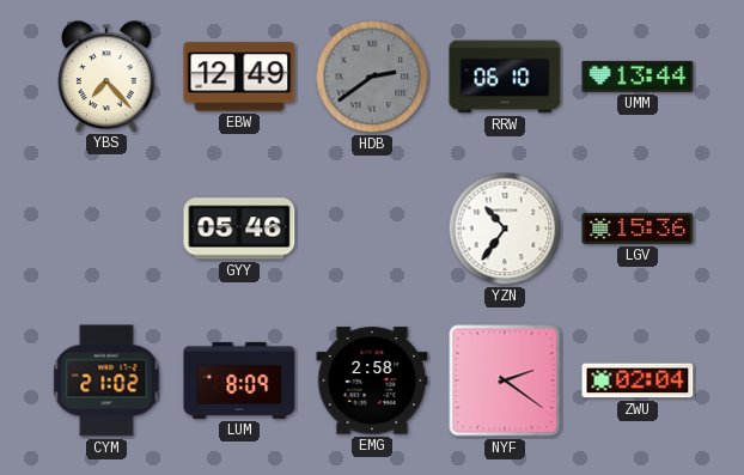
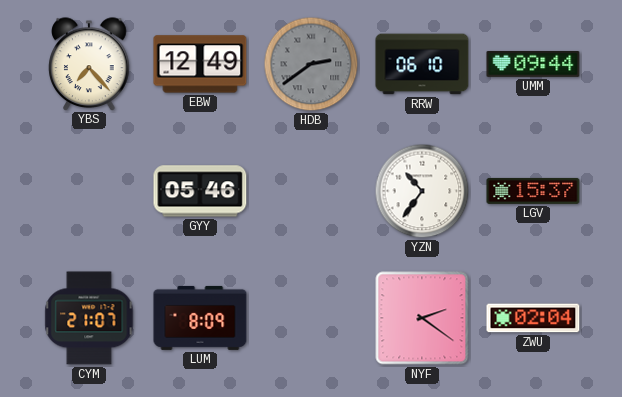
UMM: 13:44 -> 09:44 (533, 64)
LGV: 15:36 -> 15:37 (533, 191)
CYM: 21:02 -> 21:07 (89, 318)
EMG: 2:58 -> none (372, 380)
